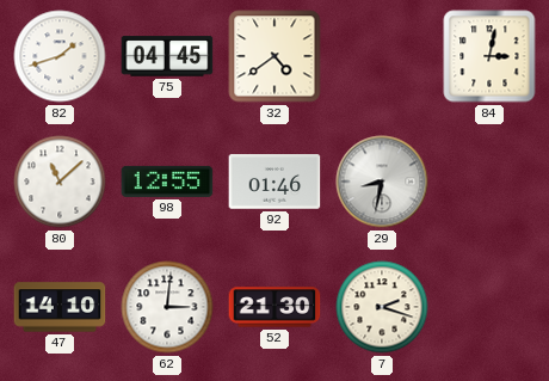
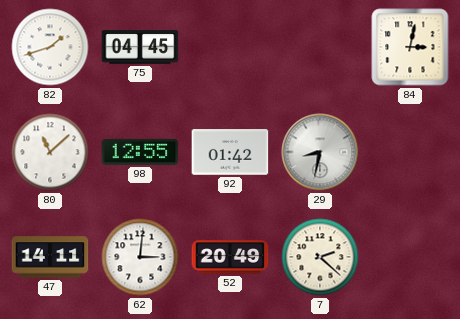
32: 4:39 -> none (274, 56)
92: 01:46 -> 01:42 (230, 152)
47: 14:10 -> 14:11 (50, 257)
52: 21:30 -> 20:49 (230, 257)
7: 2:18 -> 2:22 (320, 257)
